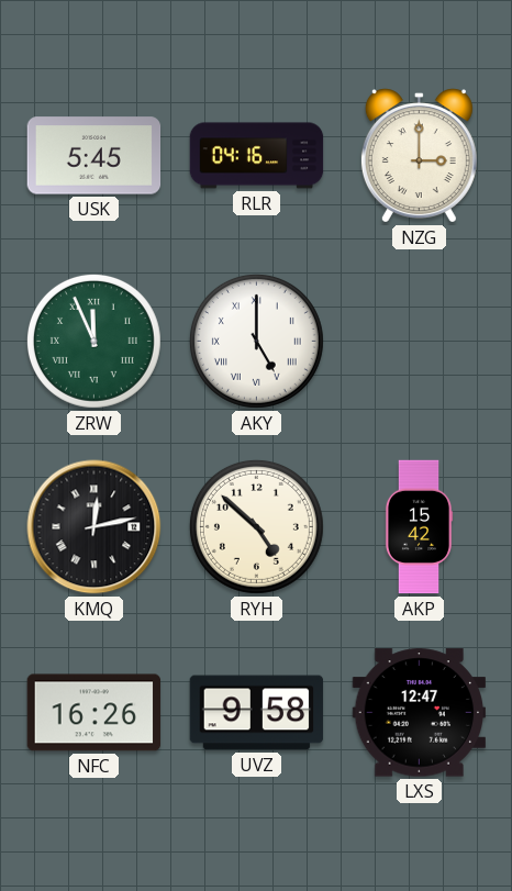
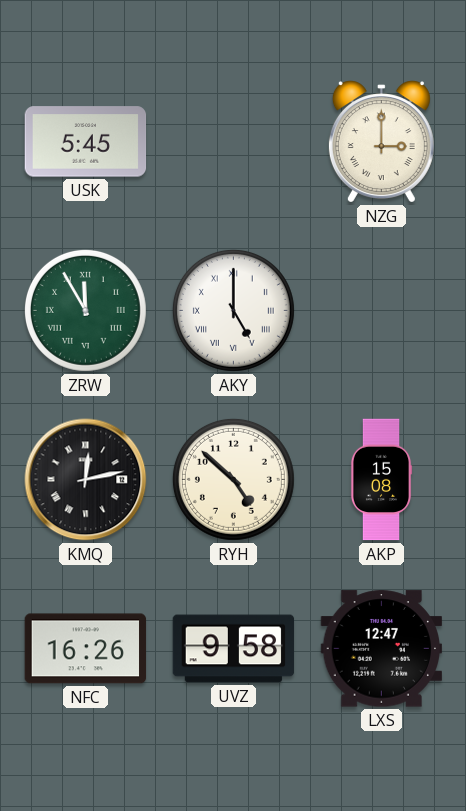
RLR: 04:16 -> none (257, 156)
ZRW: 11:56 -> 11:55 (85, 310)
AKP: 15:42 -> 15:08 (381, 480)
